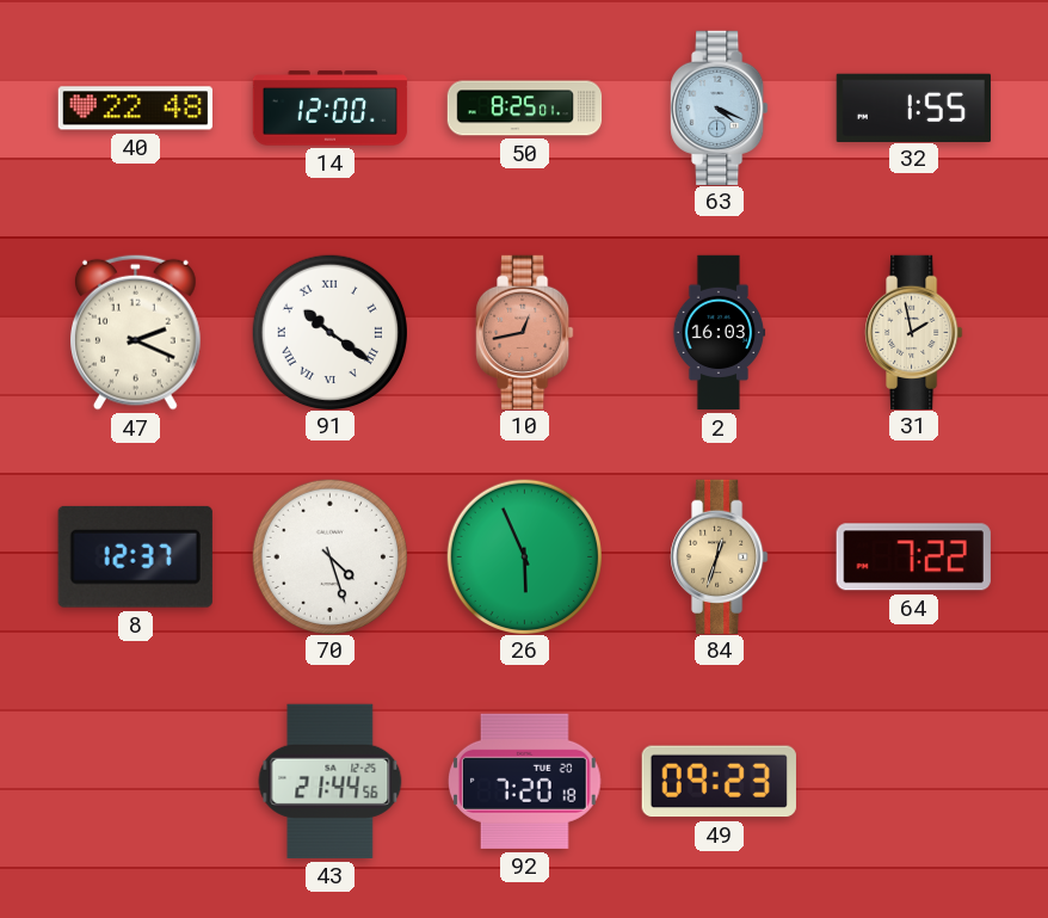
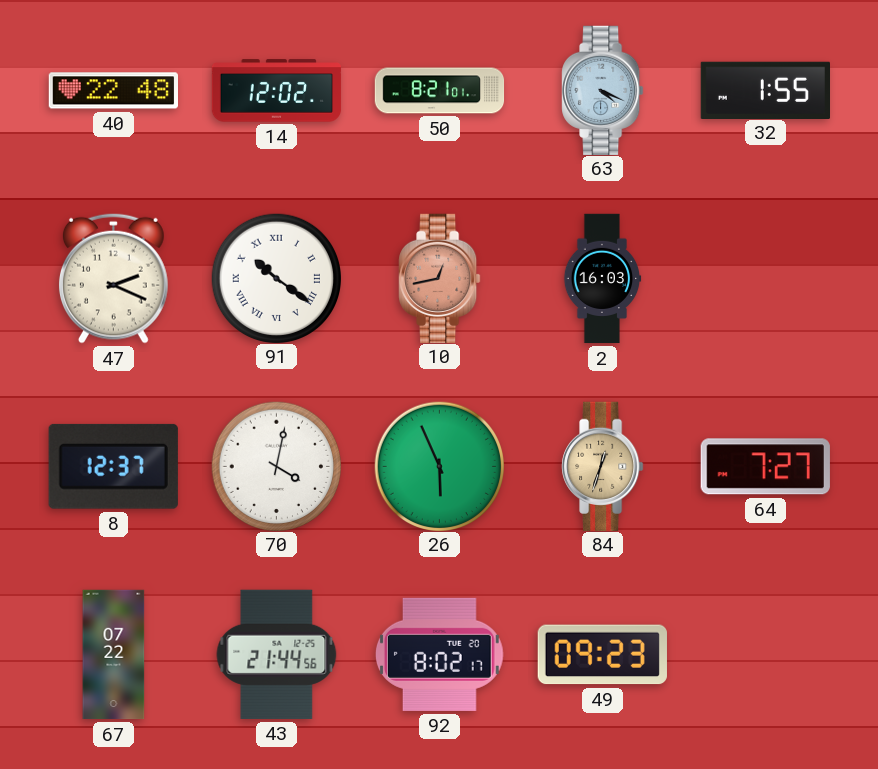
14: 12:00 -> 12:02 (277, 91)
50: 8:25 -> 8:21 (440, 91)
31: 1:58 -> none (914, 332)
70: 4:27 -> 4:02 (276, 466)
64: 7:22 -> 7:27 (765, 467)
67: none -> 07:22 (114, 655)
92: 7:20 -> 8:02 (439, 654)
